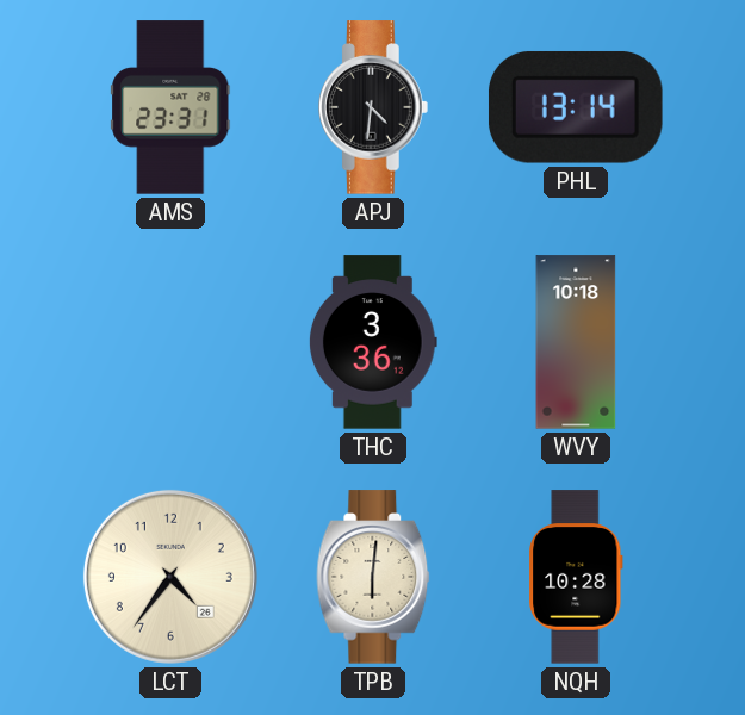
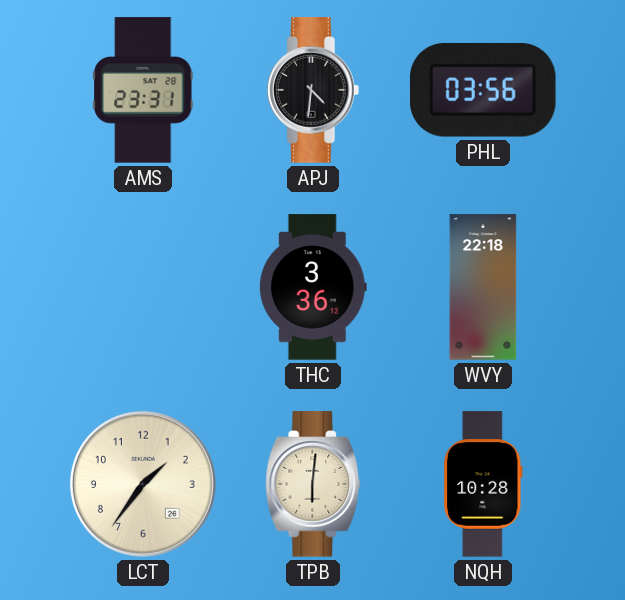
PHL: 13:14 -> 03:56 (483, 90)
WVY: 10:18 -> 22:18 (483, 287)
LCT: 4:36 -> 1:36 (143, 484)
